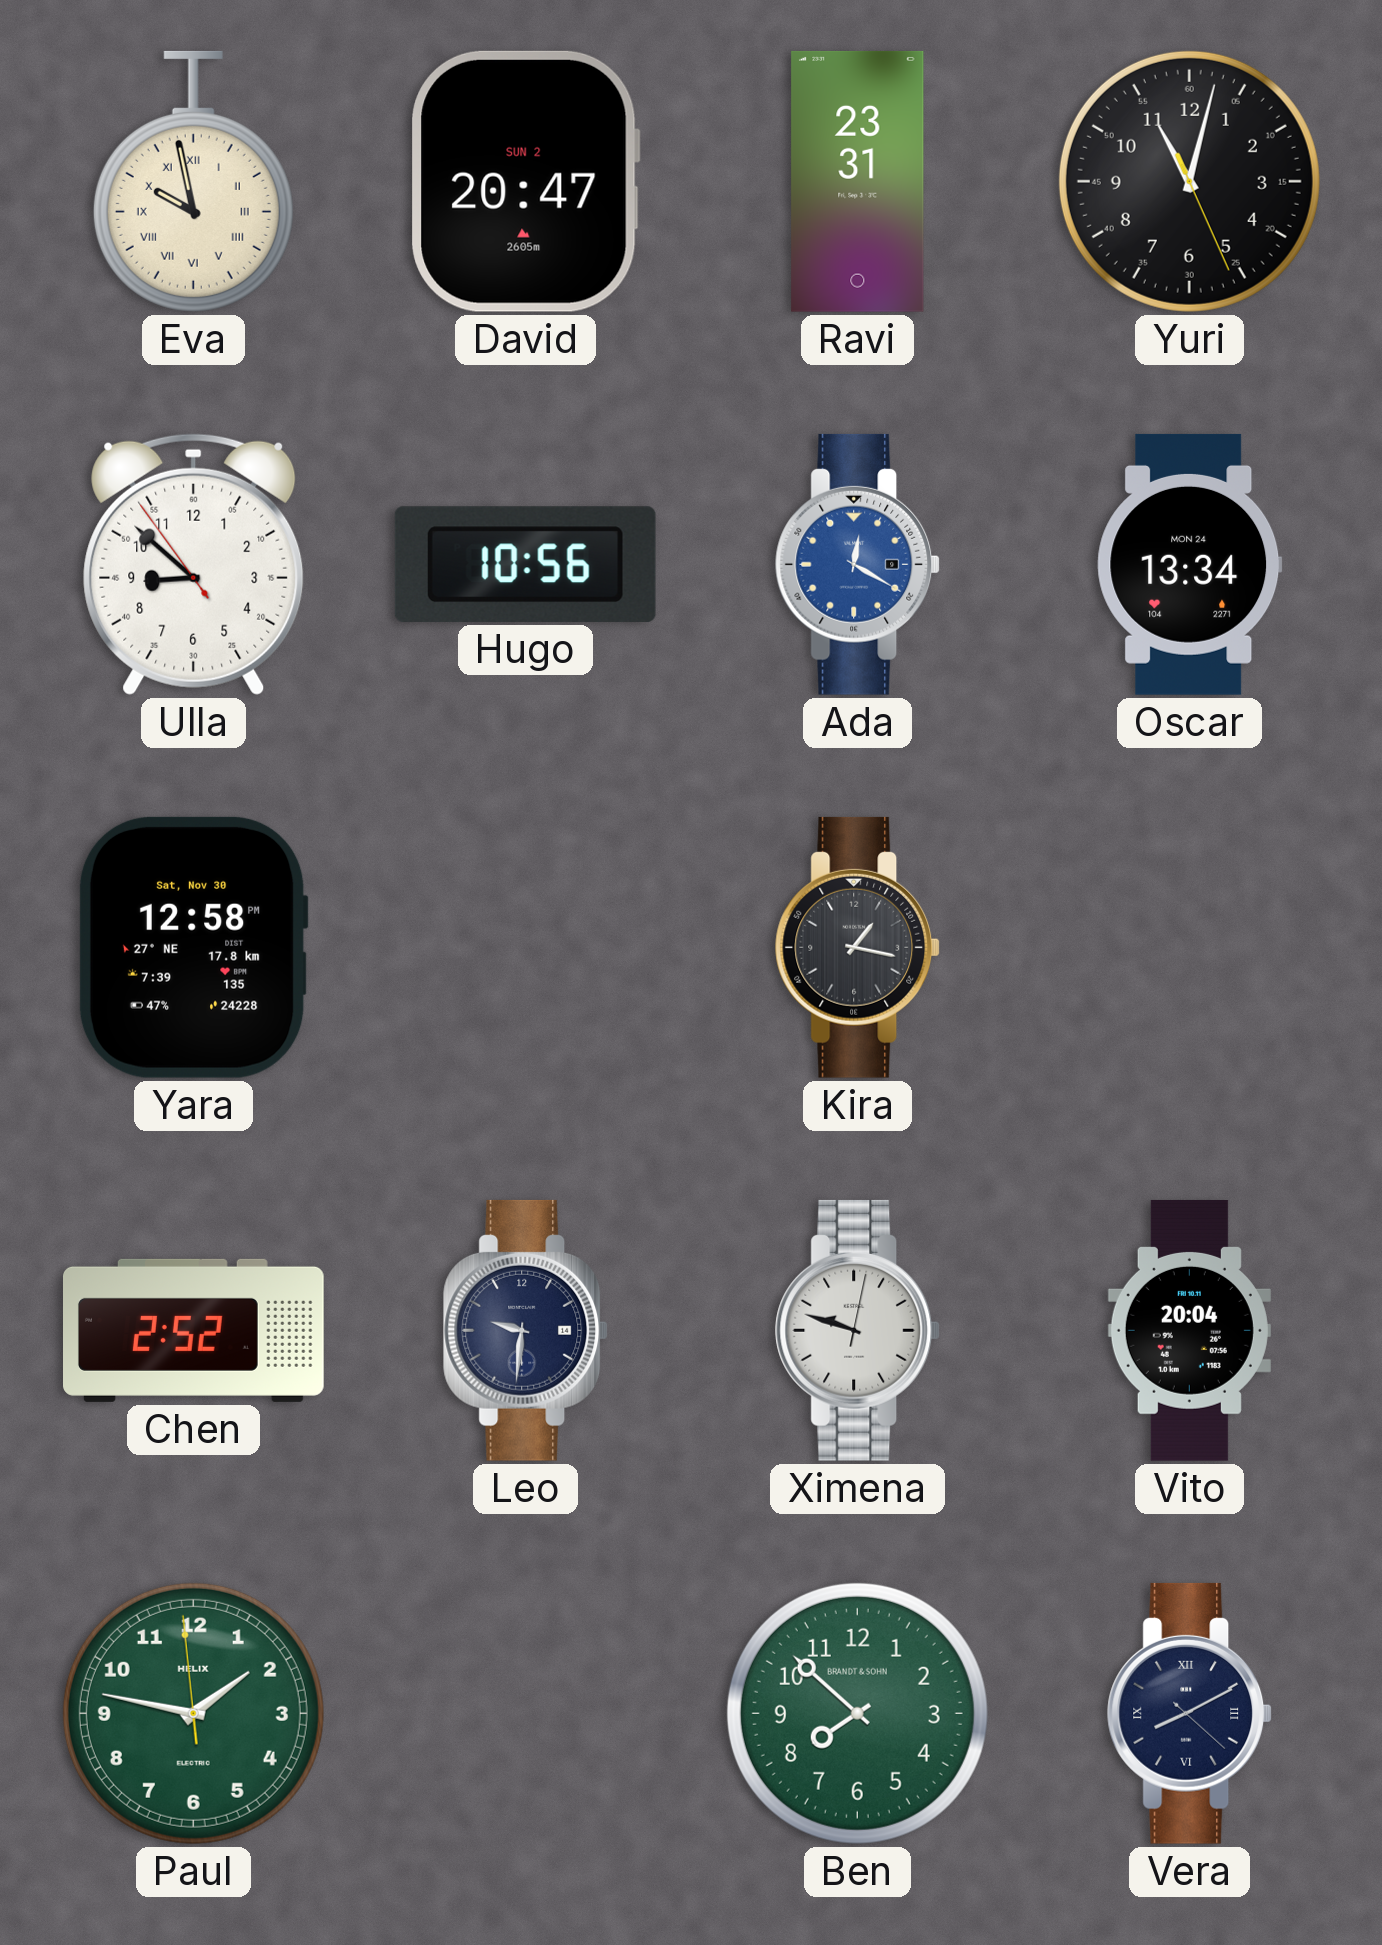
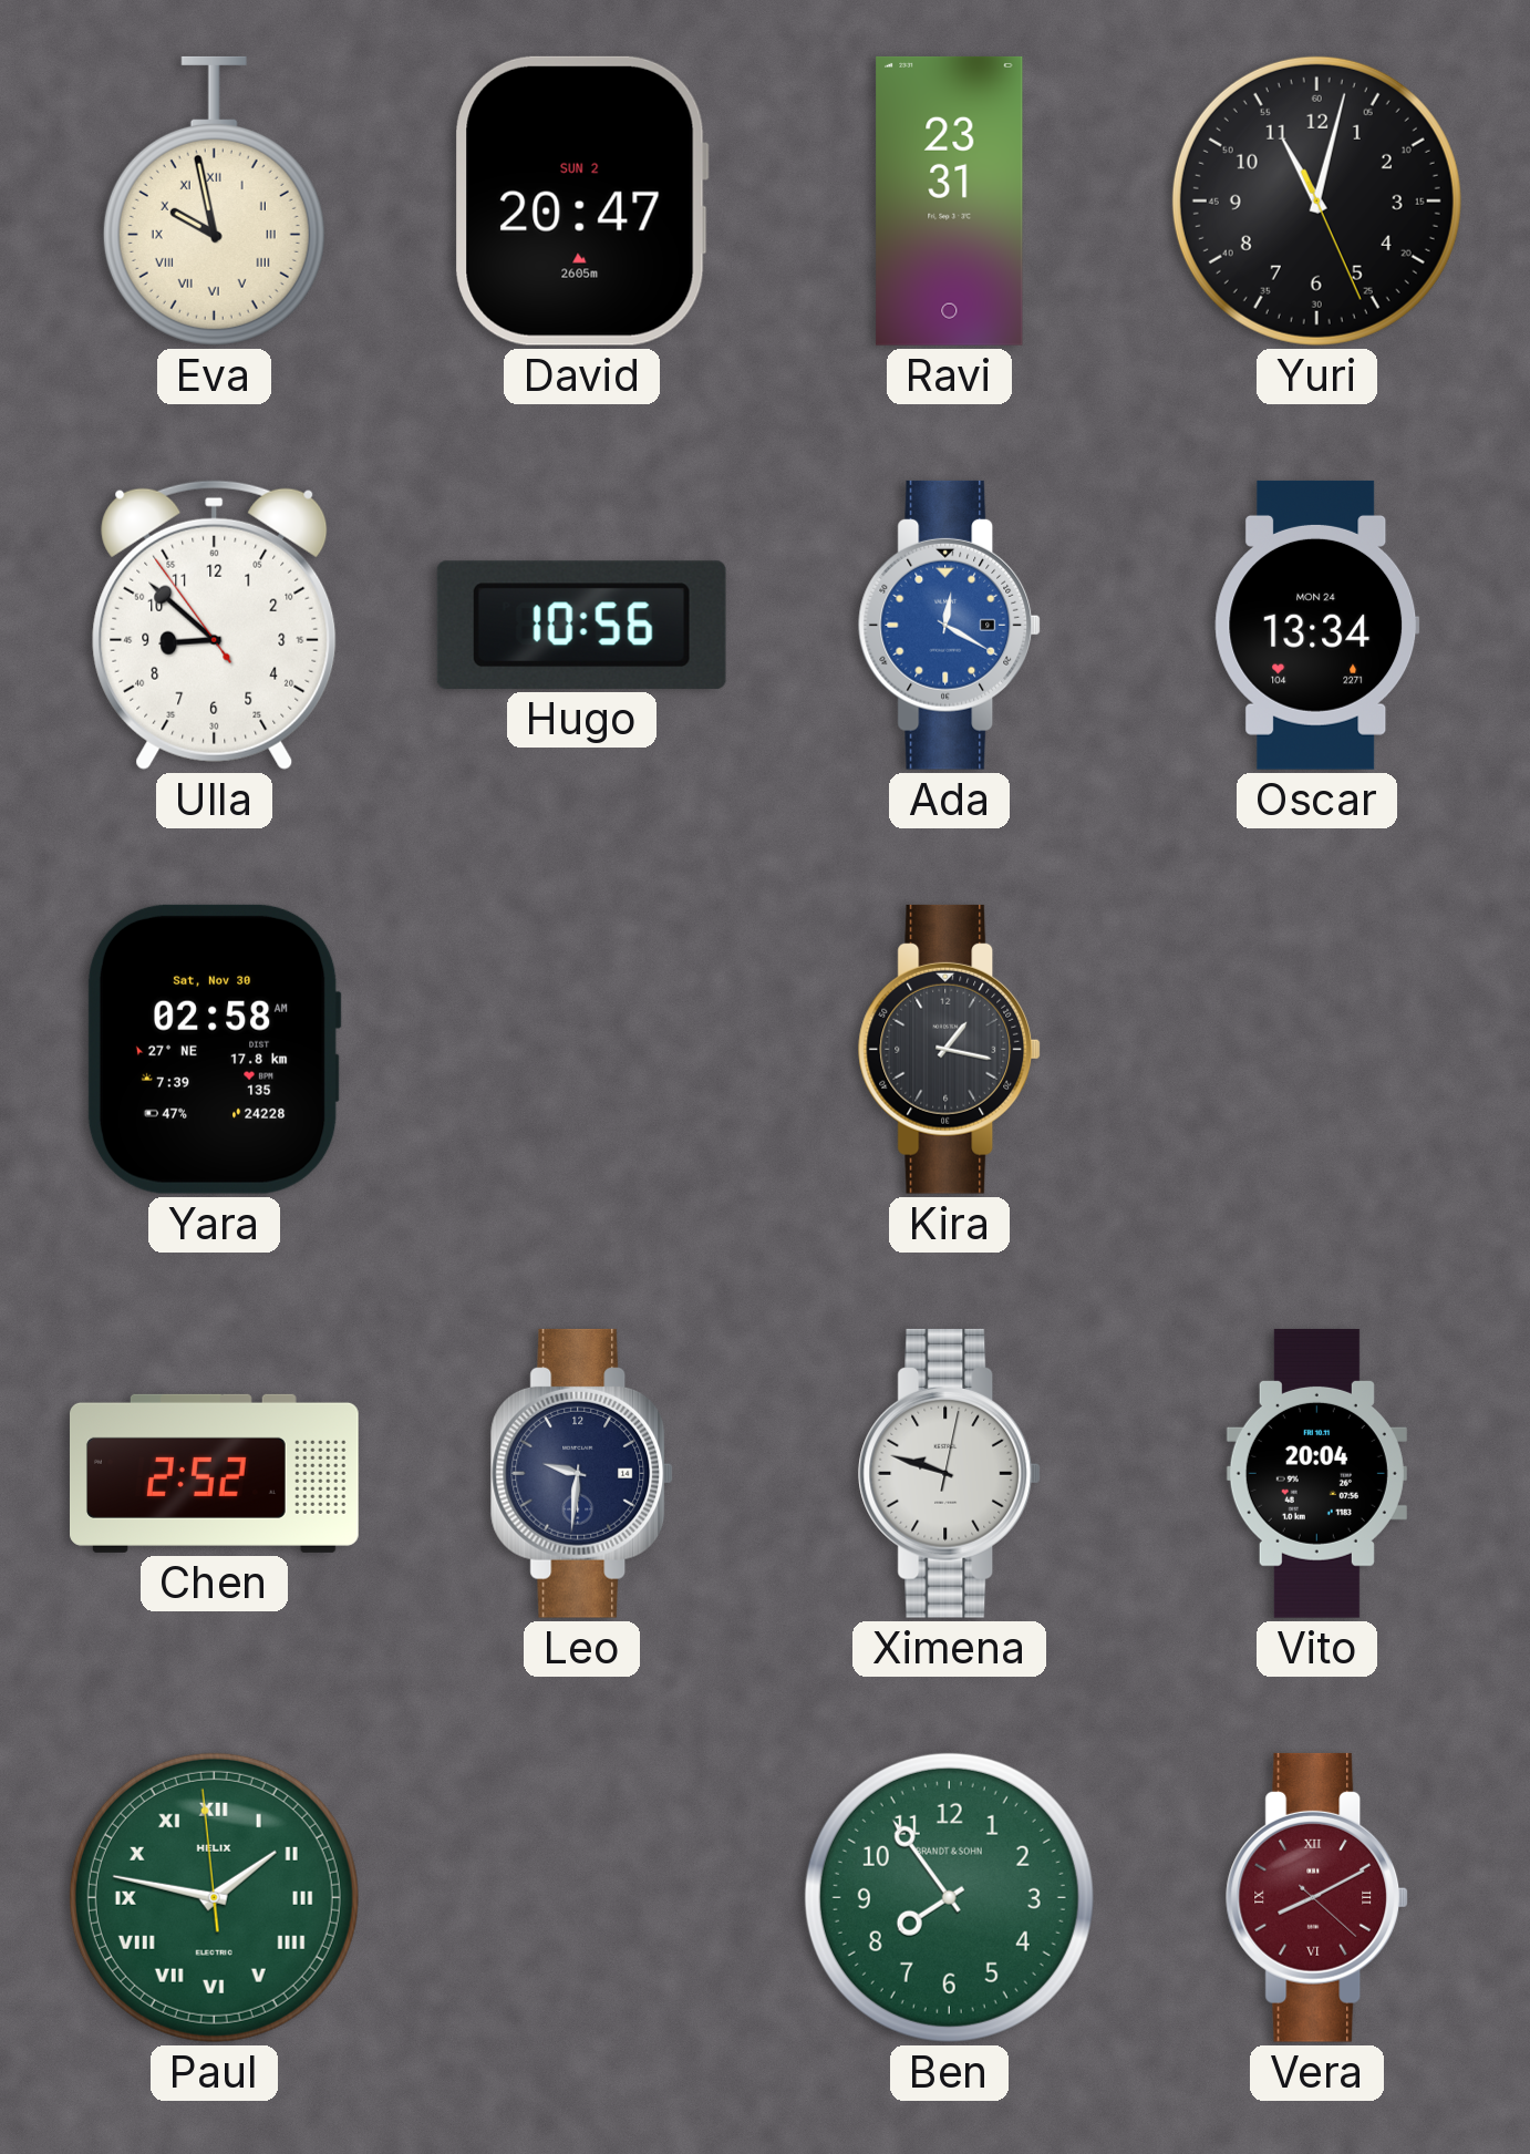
Yara: 12:58 -> 02:58 (214, 1049)
Paul numerals: Arabic -> Roman (214, 1897)
Ben: 7:52 -> 7:54 (949, 1897)
Vera dial: navy -> burgundy (1317, 1897)
